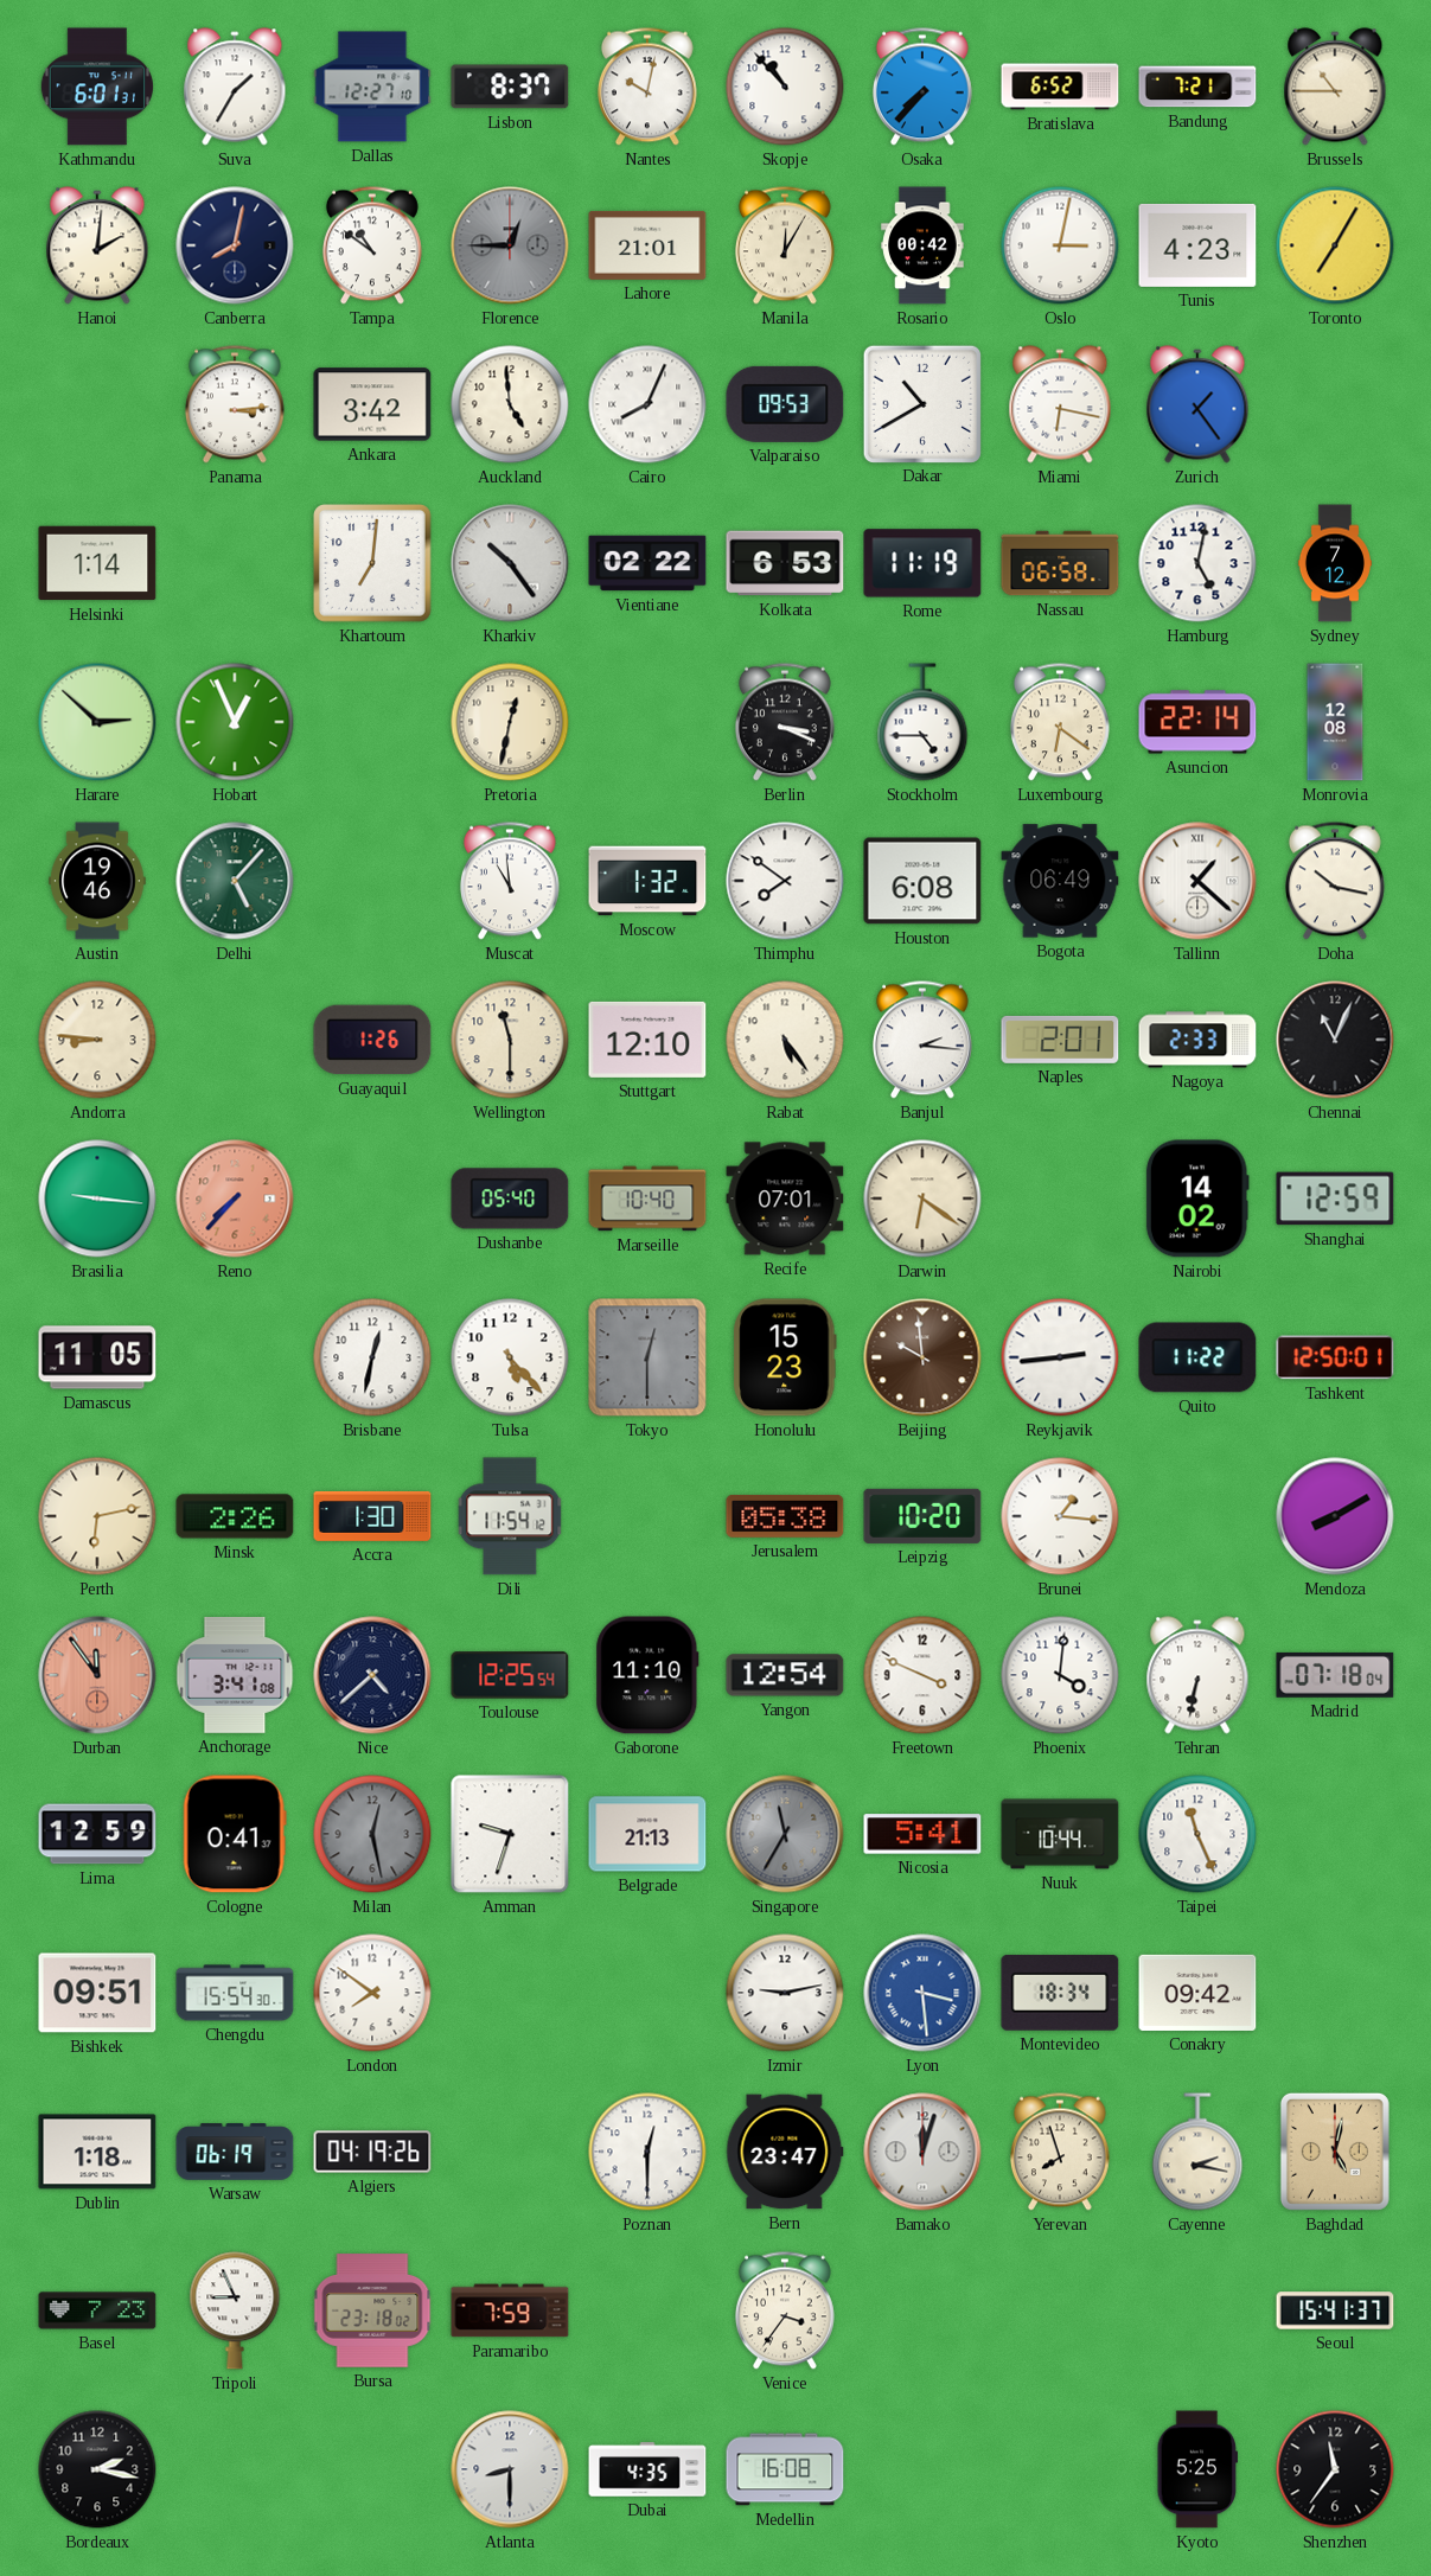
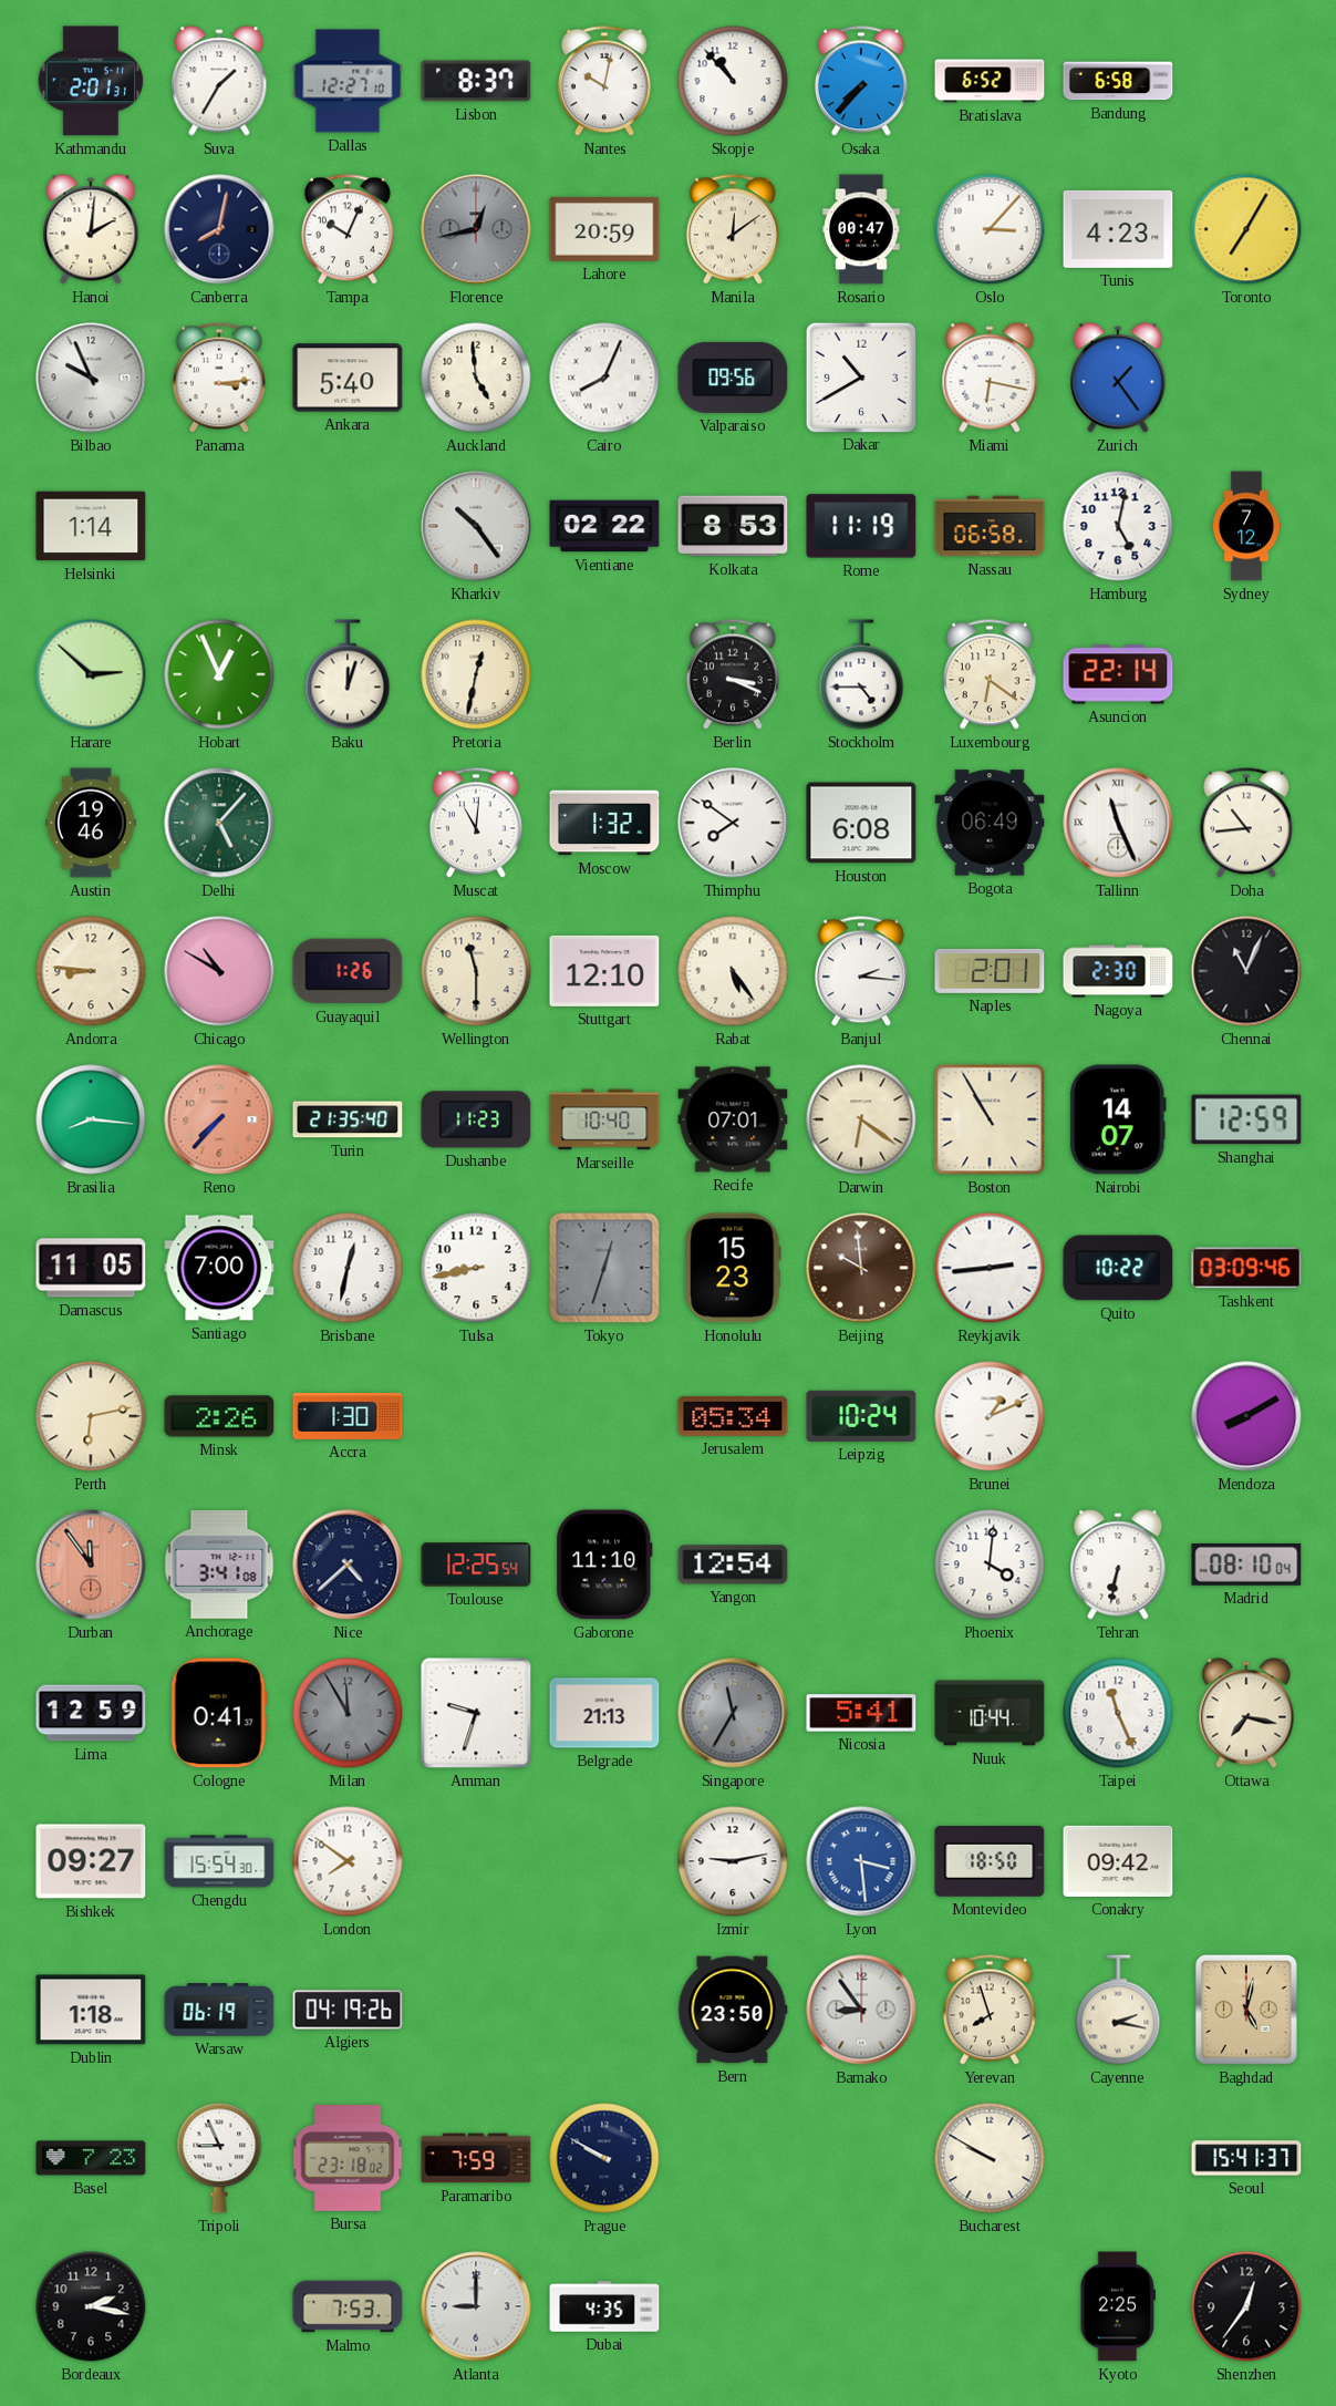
Kathmandu: 6:01 -> 2:01 (91, 81)
Bandung: 7:21 -> 6:58 (1118, 81)
Brussels: 10:45 -> none (1335, 87)
Tampa: 10:51 -> 10:04 (348, 229)
Florence: 12:45 -> 12:43 (476, 229)
Lahore: 21:01 -> 20:59 (604, 229)
Manila: 12:05 -> 12:09 (733, 229)
Rosario: 00:42 -> 00:47 (861, 229)
Oslo: 3:02 -> 3:07 (990, 229)
Bilbao: none -> 9:56 (91, 378)
Ankara: 3:42 -> 5:40 (348, 378)
Valparaiso: 09:53 -> 09:56 (733, 378)
Khartoum: 7:01 -> none (373, 564)
Kolkata: 6:53 -> 8:53 (733, 526)
Baku: none -> 12:03 (348, 674)
Monrovia: 12:08 -> none (1335, 722)
Muscat: 10:59 -> 11:01 (476, 823)
Tallinn: 1:22 -> 11:26 (1118, 823)
Doha: 10:17 -> 10:44 (1246, 823)
Chicago: none -> 10:50 (219, 971)
Nagoya: 2:33 -> 2:30 (1118, 971)
Brasilia: 9:16 -> 8:16 (91, 1119)
Turin: none -> 21:35 (348, 1119)
Dushanbe: 05:40 -> 11:23 (476, 1119)
Boston: none -> 10:55 (990, 1119)
Nairobi: 14:02 -> 14:07 (1118, 1119)
Santiago: none -> 7:00 (219, 1268)
Tulsa: 5:23 -> 8:43 (476, 1268)
Tokyo: 12:30 -> 12:33 (604, 1268)
Quito: 11:22 -> 10:22 (1118, 1268)
Tashkent: 12:50 -> 03:09 (1246, 1268)
Dili: 11:54 -> none (510, 1516)
Jerusalem: 05:38 -> 05:34 (733, 1416)
Leipzig: 10:20 -> 10:24 (861, 1416)
Brunei: 1:16 -> 1:11 (990, 1416)
Freetown: 3:49 -> none (922, 1675)
Madrid: 07:18 -> 08:10 (1246, 1565)
Milan: 12:28 -> 11:55 (348, 1713)
Ottawa: none -> 7:17 (1246, 1713)
Bishkek: 09:51 -> 09:27 (91, 1861)
Montevideo: 18:34 -> 18:50 (990, 1861)
Poznan: 12:30 -> none (647, 2152)
Bern: 23:47 -> 23:50 (733, 2010)
Bamako: 12:03 -> 8:54 (861, 2010)
Prague: none -> 9:50 (604, 2158)
Venice: 3:36 -> none (785, 2310)
Bucharest: none -> 9:50 (990, 2158)
Malmo: none -> 7:53 (348, 2306)
Atlanta: 8:30 -> 9:00 (476, 2306)
Medellin: 16:08 -> none (785, 2469)
Kyoto: 5:25 -> 2:25 (1117, 2306)
Shenzhen: 11:36 -> 12:36 (1246, 2306)
